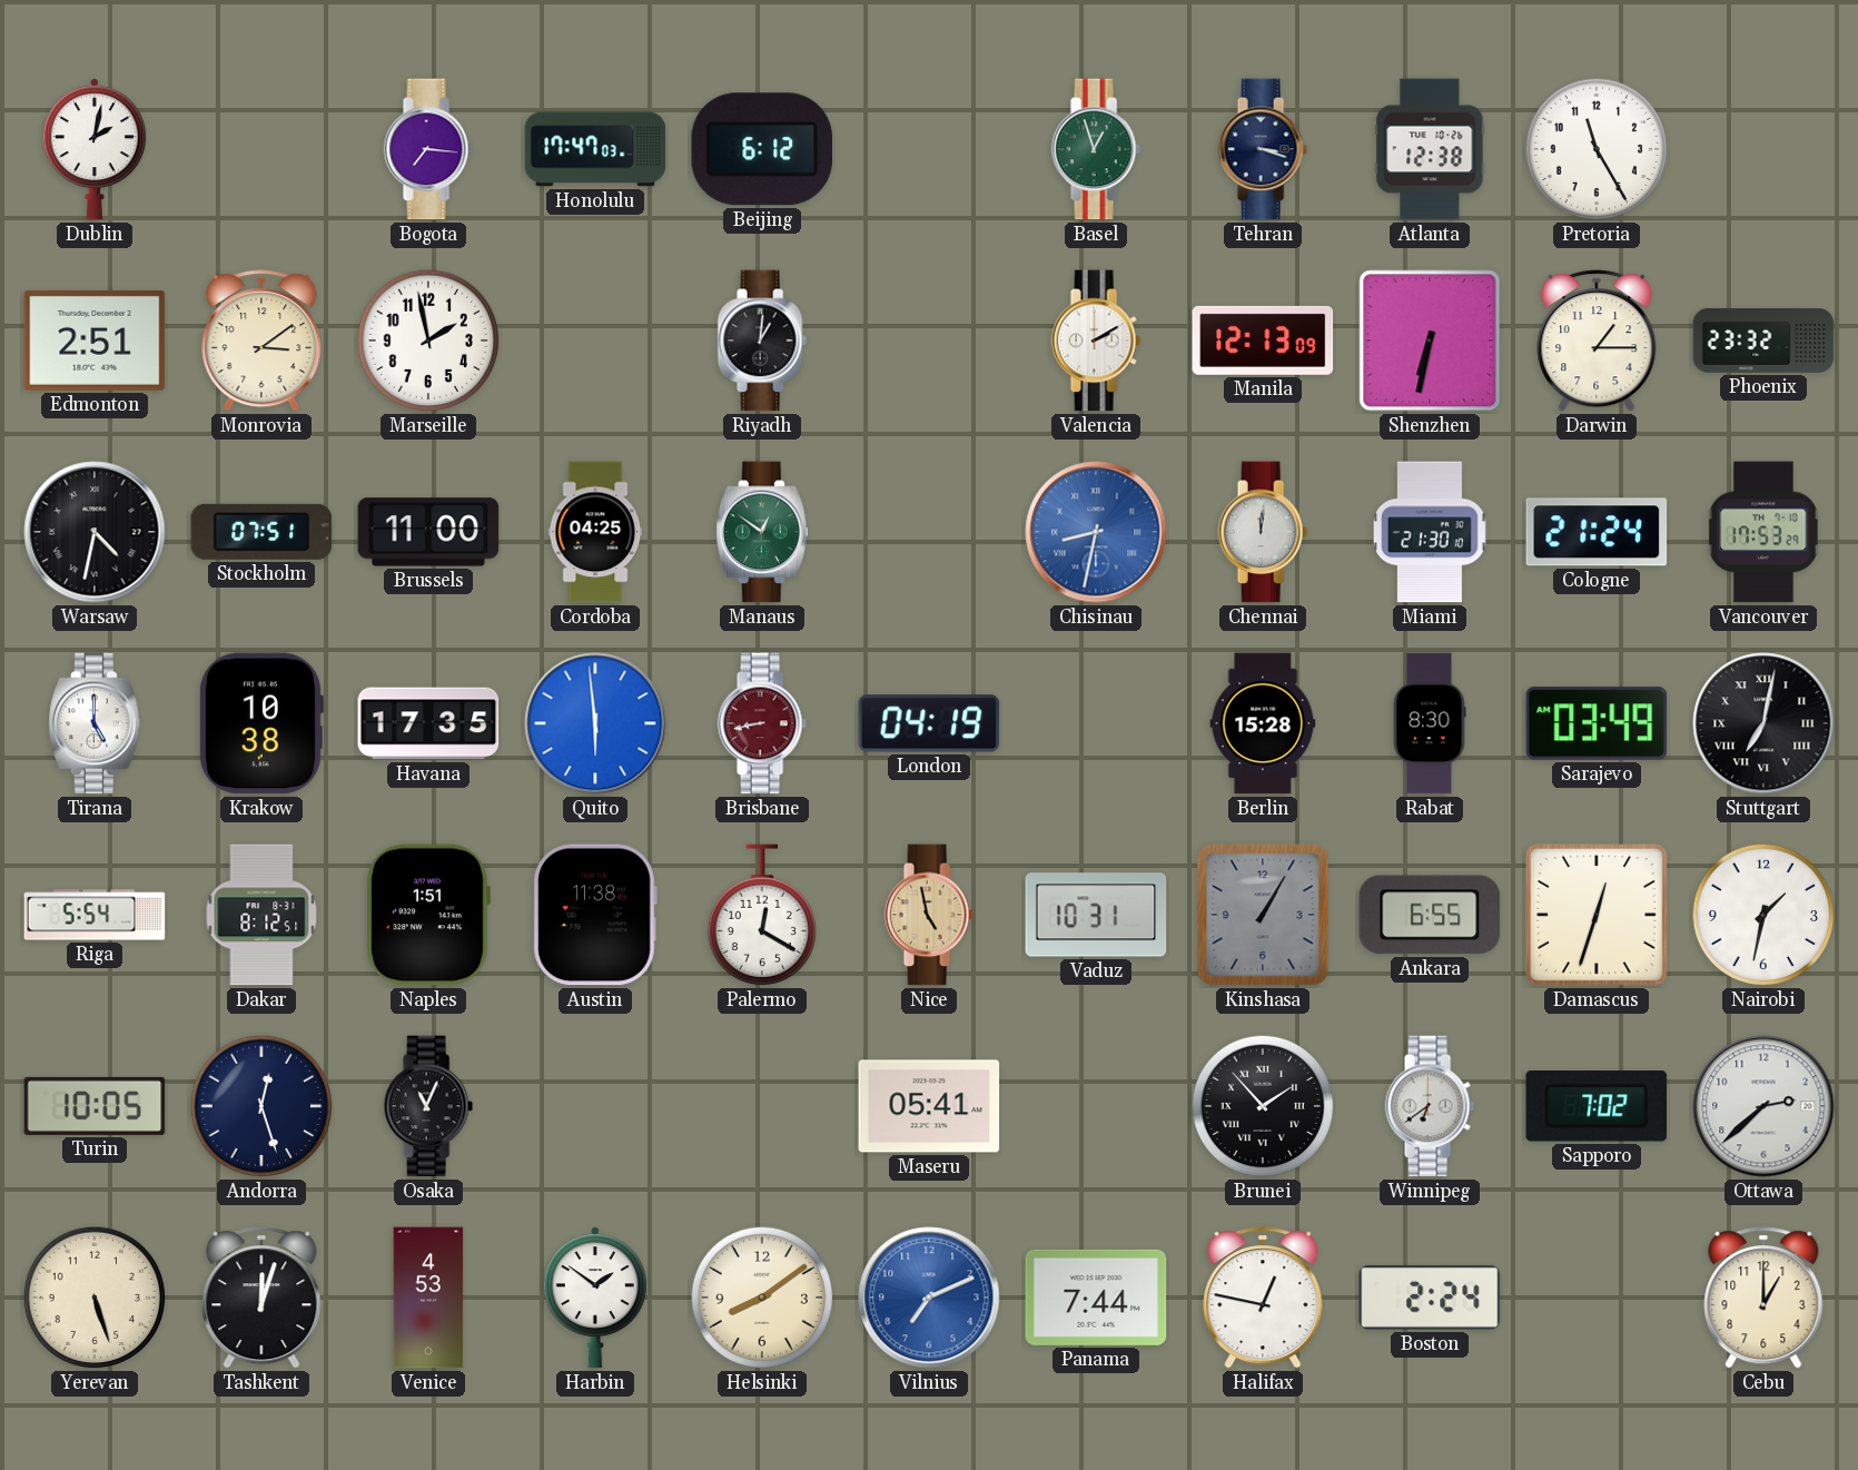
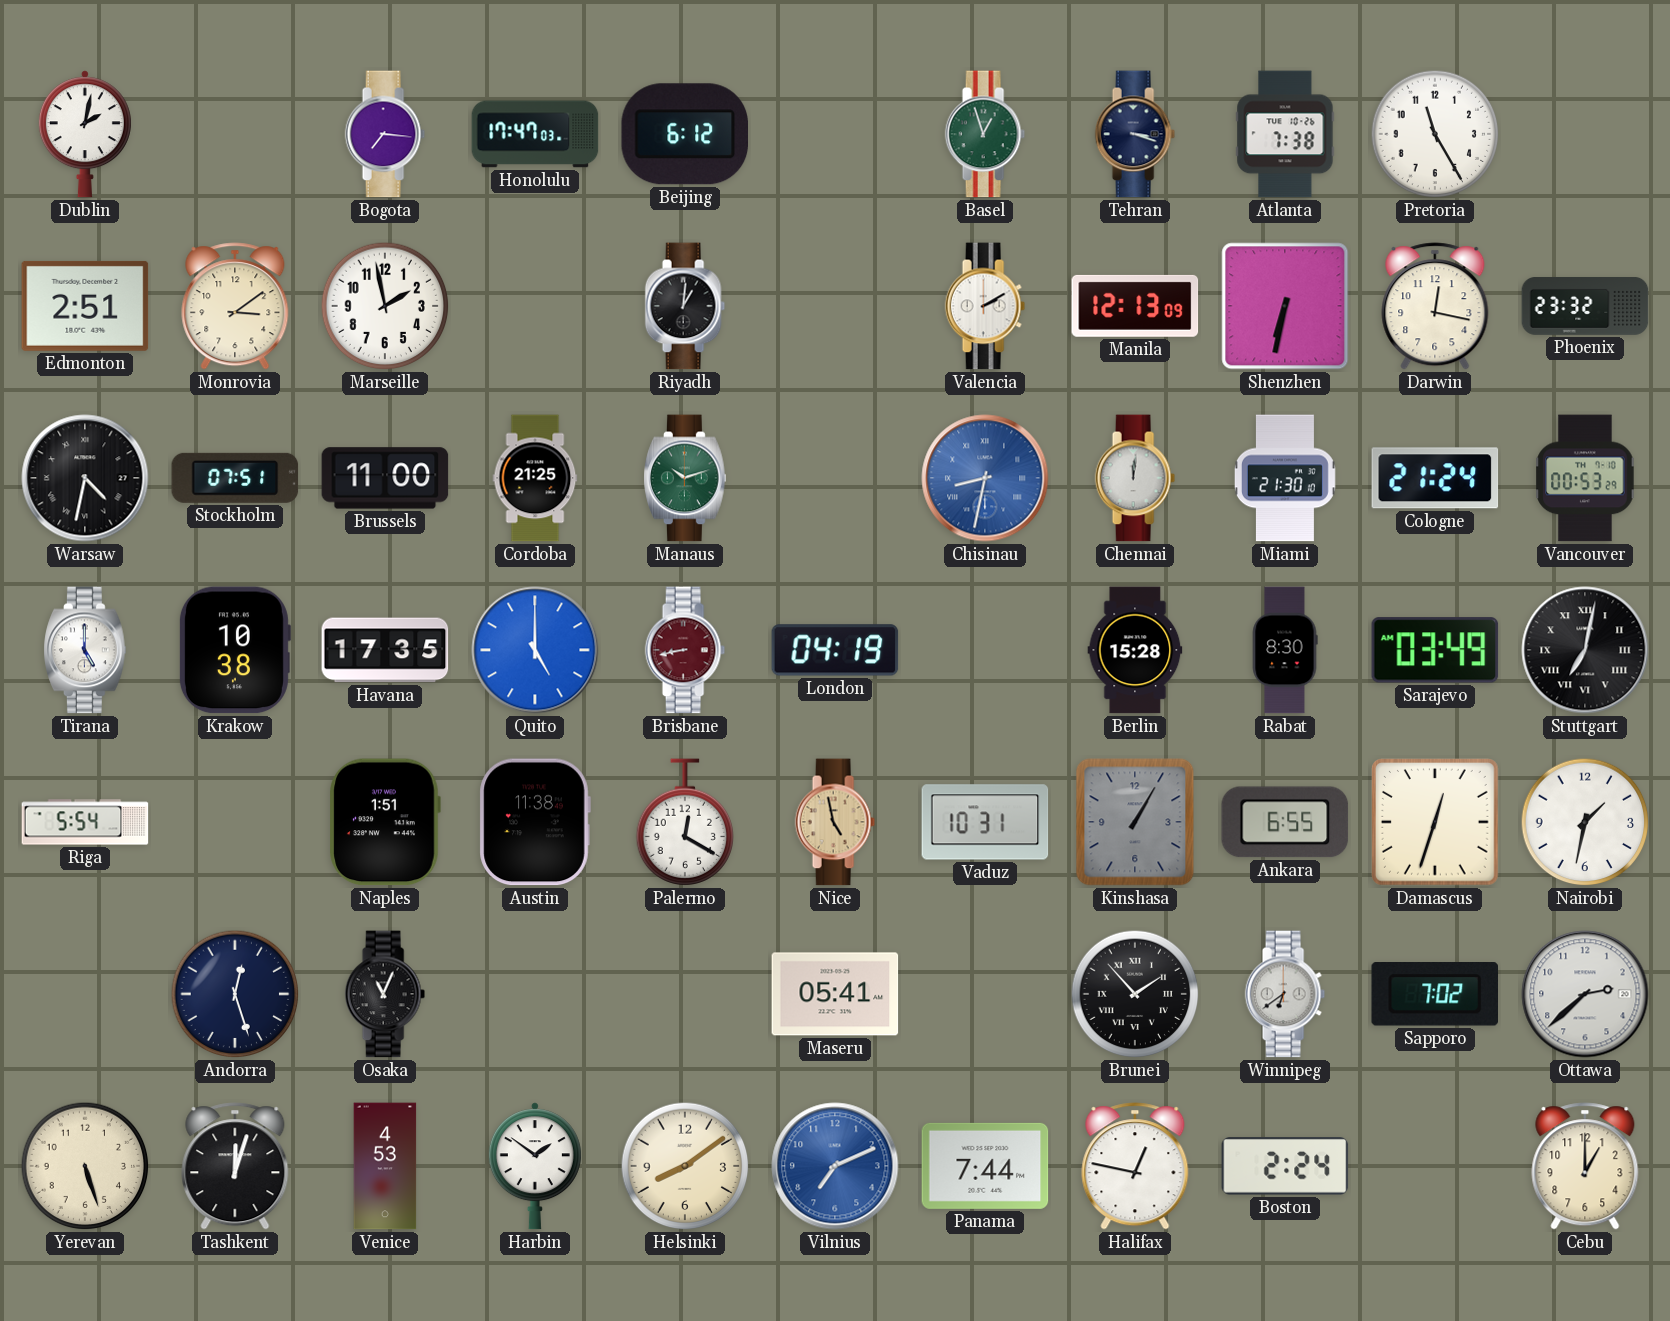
Atlanta: 12:38 -> 7:38 (1285, 134)
Darwin: 1:15 -> 12:17 (1435, 306)
Cordoba: 04:25 -> 21:25 (535, 478)
Manaus: 12:51 -> 10:12 (685, 478)
Vancouver: 17:53 -> 00:53 (1585, 478)
Quito: 5:59 -> 5:00 (535, 650)
Dakar: 8:12 -> none (261, 915)
Turin: 10:05 -> none (95, 1106)
